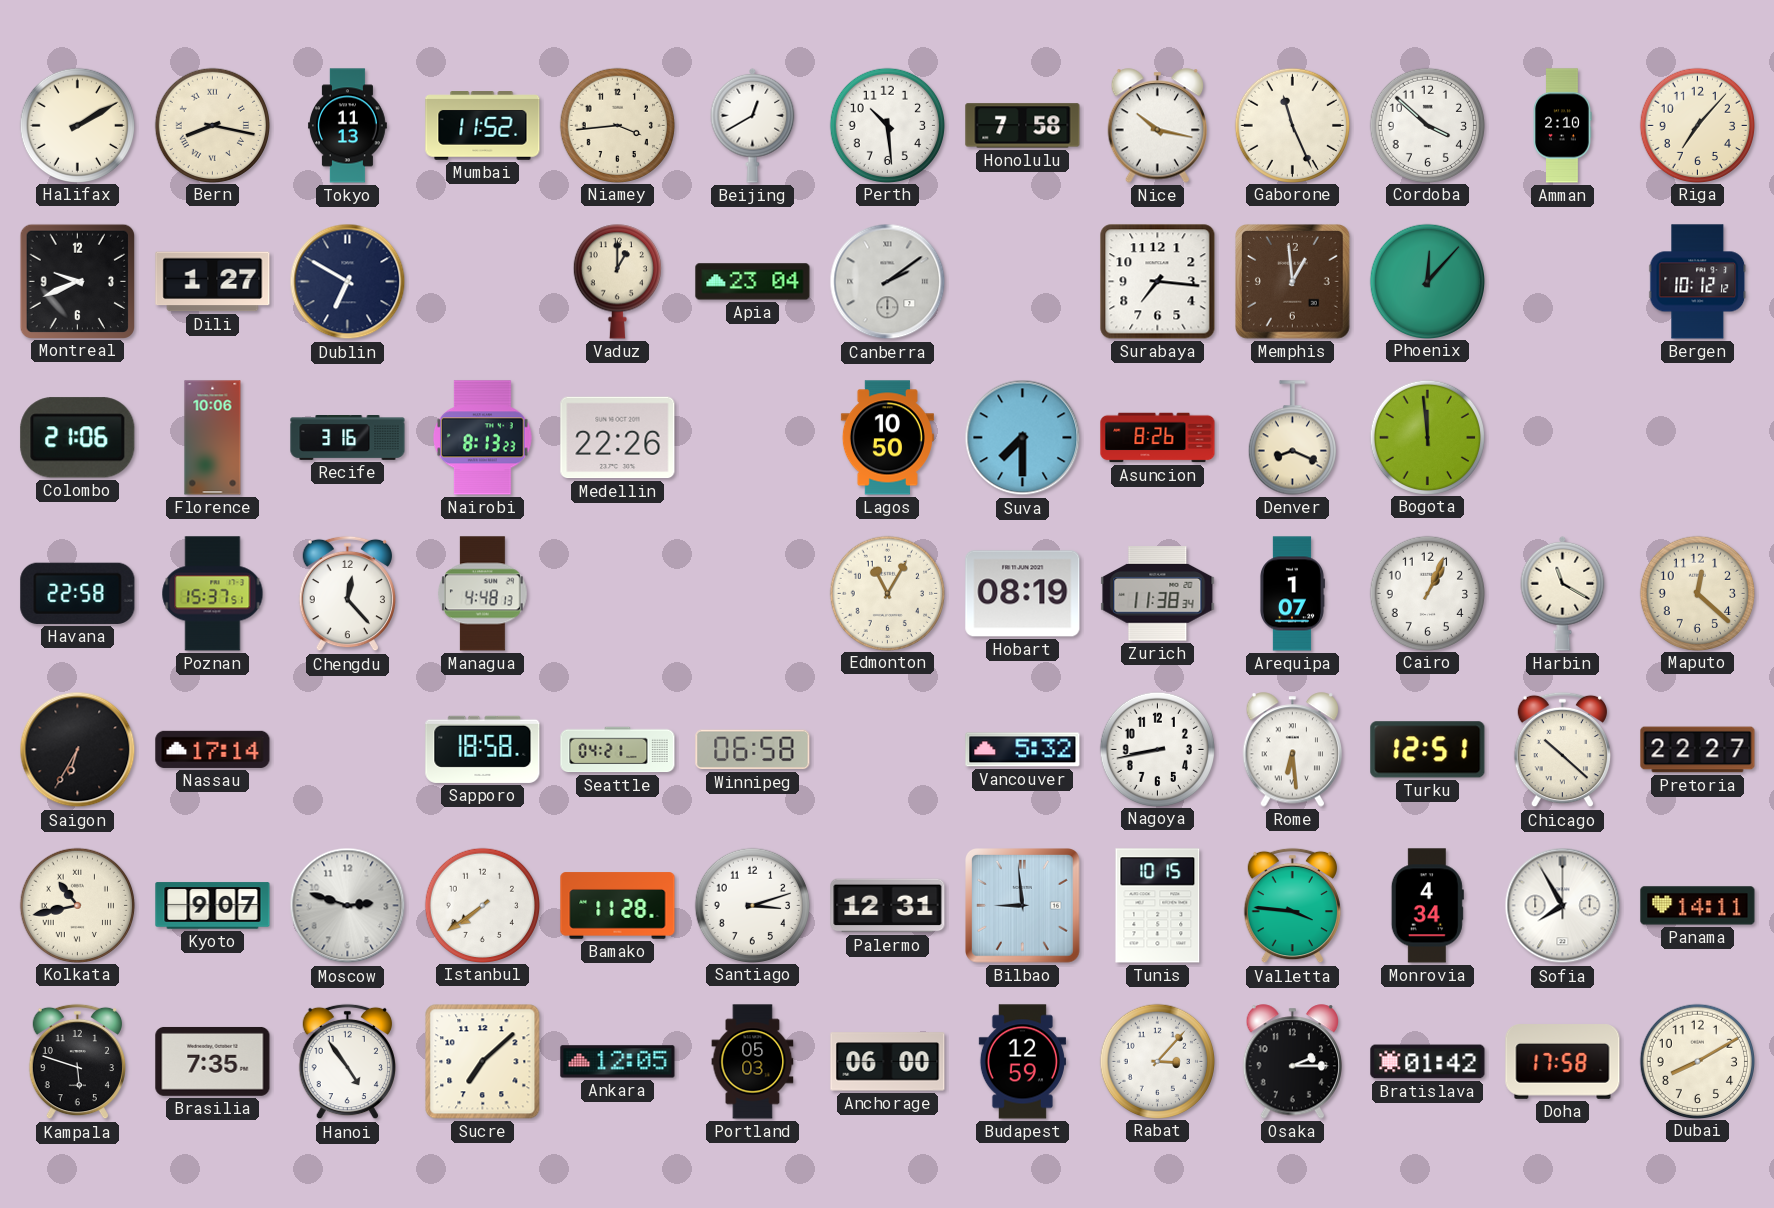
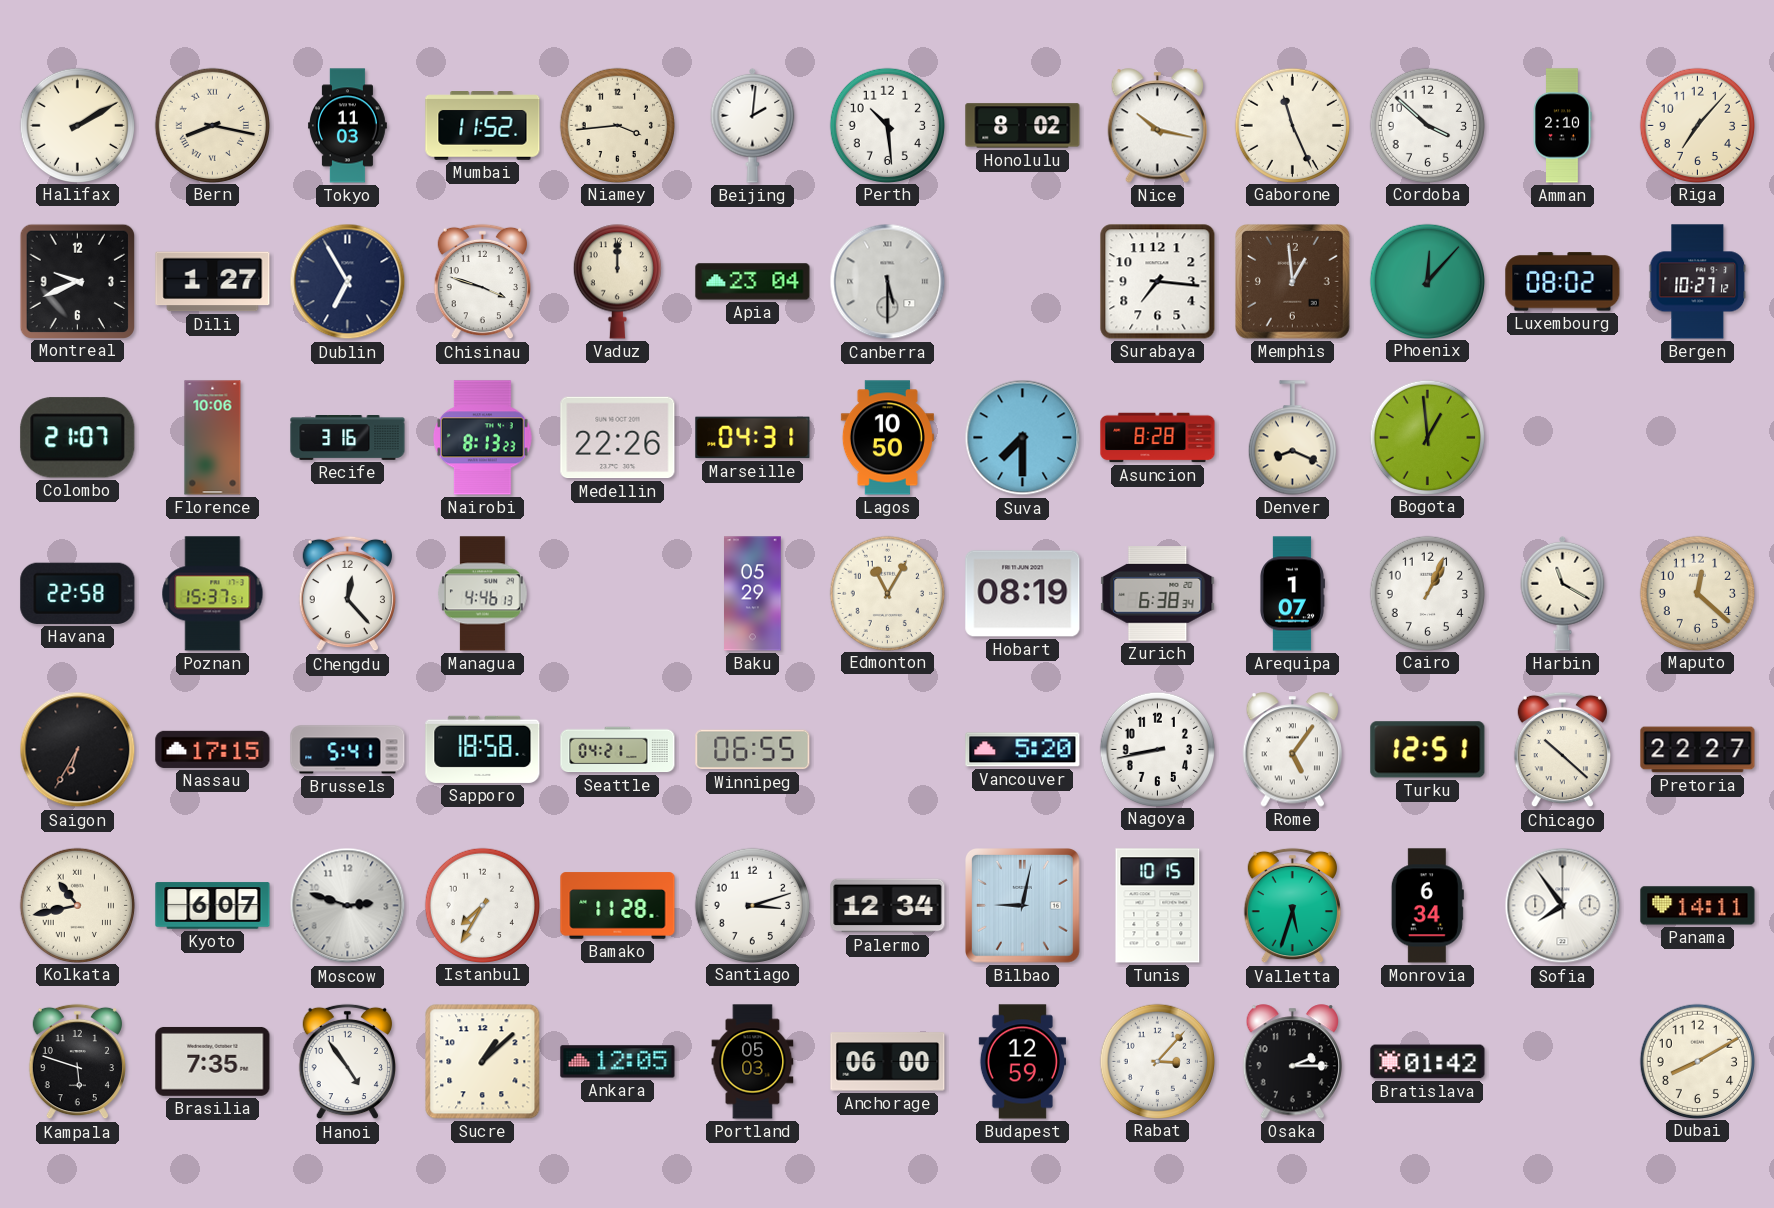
Tokyo: 11:13 -> 11:03 (347, 126)
Beijing: 12:40 -> 2:01 (753, 125)
Honolulu: 7:58 -> 8:02 (1023, 126)
Dublin: 6:50 -> 6:55 (348, 282)
Chisinau: none -> 3:48 (482, 282)
Vaduz: 1:00 -> 12:00 (617, 282)
Canberra: 2:09 -> 5:30 (888, 282)
Luxembourg: none -> 08:02 (1563, 282)
Bergen: 10:12 -> 10:27 (1698, 282)
Colombo: 21:06 -> 21:07 (78, 438)
Marseille: none -> 04:31 (753, 438)
Asuncion: 8:26 -> 8:28 (1158, 438)
Bogota: 11:59 -> 12:59 (1427, 437)
Managua: 4:48 -> 4:46 (482, 594)
Baku: none -> 05:29 (753, 594)
Zurich: 11:38 -> 6:38 (1158, 594)
Nassau: 17:14 -> 17:15 (213, 749)
Brussels: none -> 5:41 (348, 750)
Winnipeg: 06:58 -> 06:55 (753, 750)
Vancouver: 5:32 -> 5:20 (1023, 750)
Rome: 6:29 -> 5:06 (1293, 750)
Kyoto: 9:07 -> 6:07 (213, 906)
Istanbul: 7:39 -> 7:35 (482, 905)
Palermo: 12:31 -> 12:34 (888, 906)
Bilbao: 8:59 -> 9:02 (1023, 906)
Valletta: 3:46 -> 5:33 (1292, 906)
Monrovia: 4:34 -> 6:34 (1427, 906)
Sofia: 7:55 -> 7:54 (1563, 906)
Sucre: 7:08 -> 1:08 (483, 1062)
Doha: 17:58 -> none (1563, 1062)
